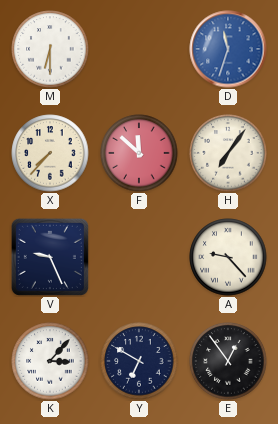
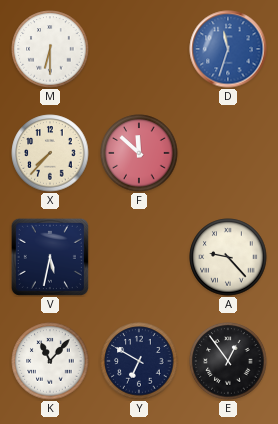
H: 7:06 -> none (228, 153)
V: 9:26 -> 5:32 (50, 257)
K: 3:07 -> 11:07 (50, 361)
